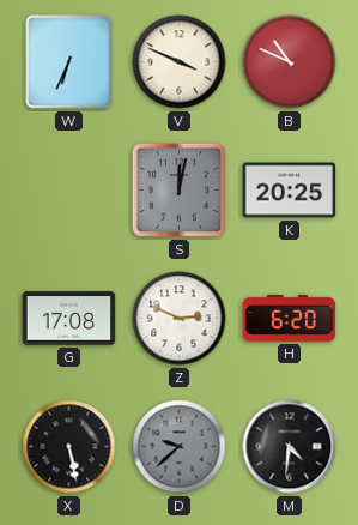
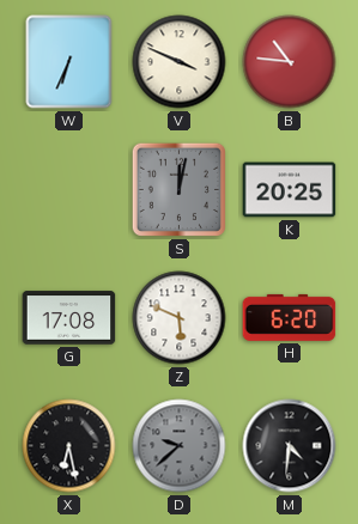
B: 10:49 -> 10:46 (290, 62)
Z: 2:49 -> 5:49 (180, 318)
X: 5:28 -> 6:28 (69, 446)
